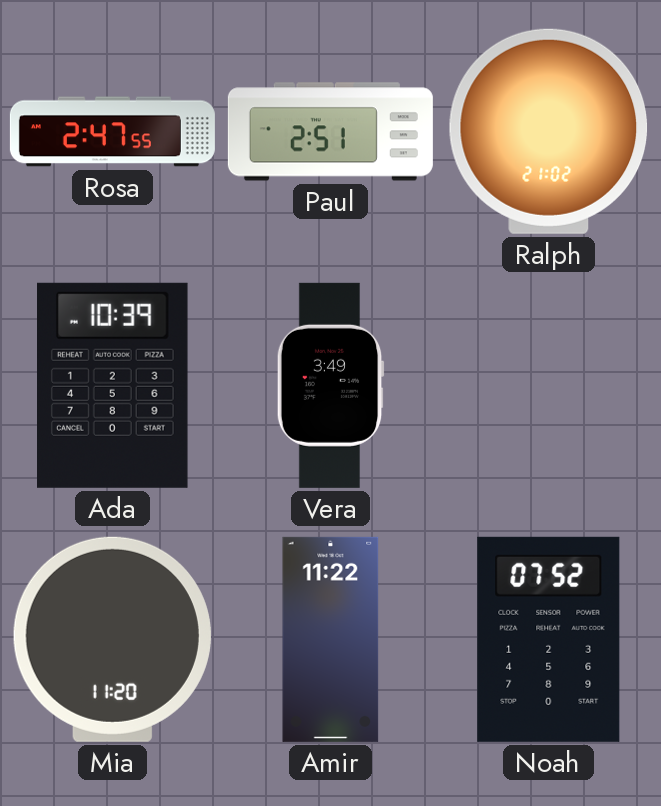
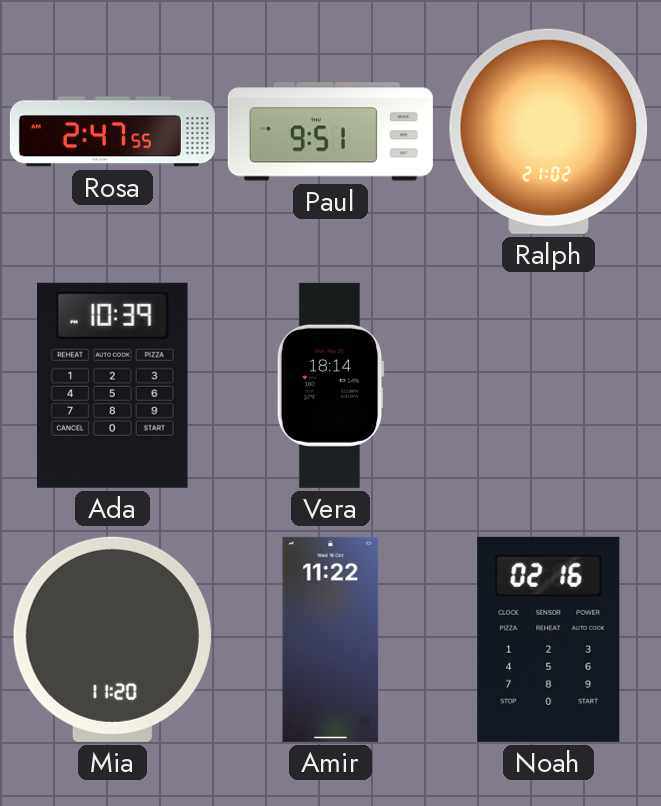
Paul: 2:51 -> 9:51 (330, 132)
Vera: 3:49 -> 18:14 (330, 385)
Noah: 07:52 -> 02:16 (549, 639)
